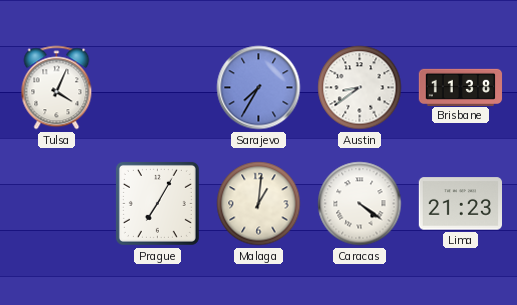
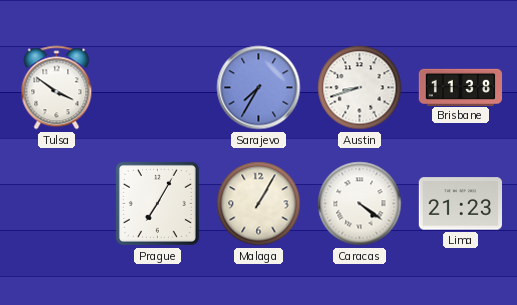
Tulsa: 4:04 -> 3:51 (57, 88)
Austin: 8:39 -> 8:42 (360, 88)
Malaga: 1:01 -> 1:05 (259, 204)
